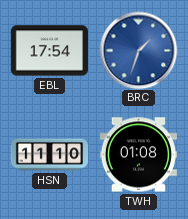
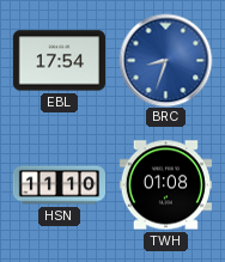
BRC: 1:33 -> 8:33 (165, 60)
